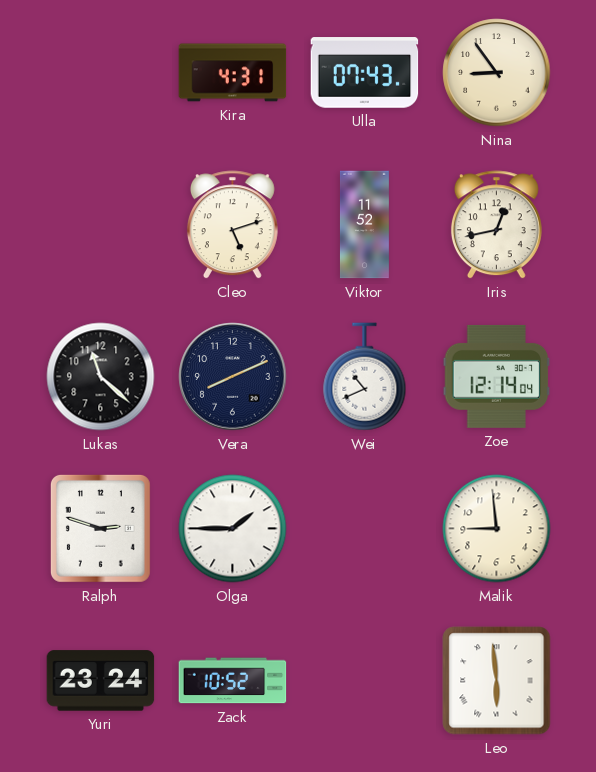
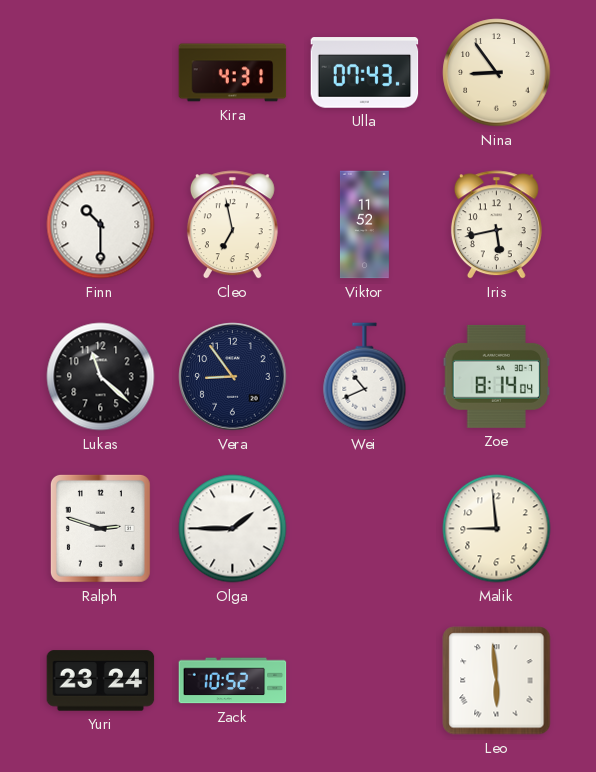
Finn: none -> 10:30 (101, 225)
Cleo: 5:12 -> 6:58 (232, 225)
Iris: 12:43 -> 5:43 (496, 225)
Vera: 8:11 -> 8:54 (233, 377)
Zoe: 12:14 -> 8:14 (497, 376)
